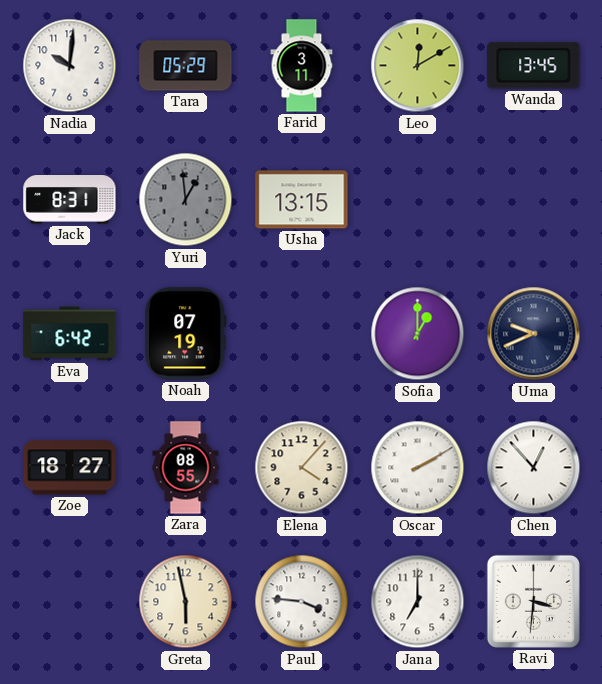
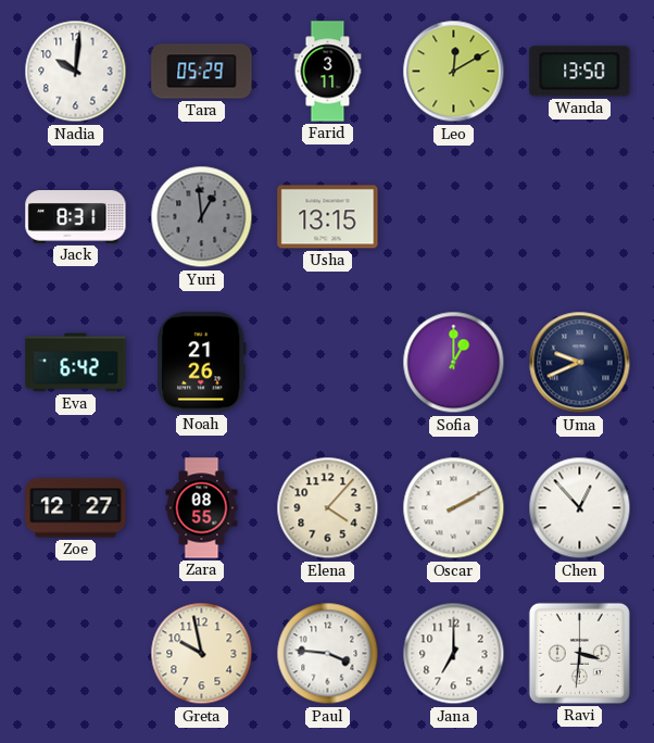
Wanda: 13:45 -> 13:50 (580, 72)
Noah: 07:19 -> 21:26 (202, 363)
Zoe: 18:27 -> 12:27 (76, 508)
Greta: 5:58 -> 9:58 (202, 654)
